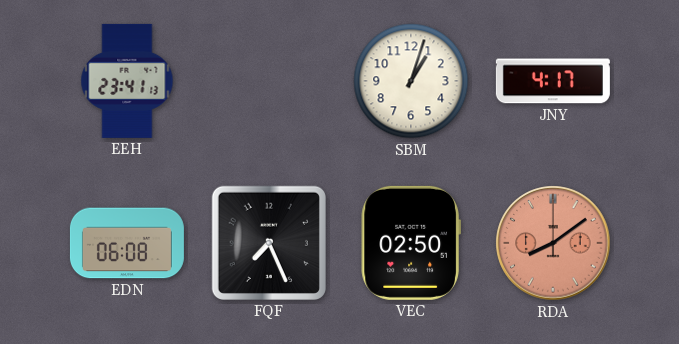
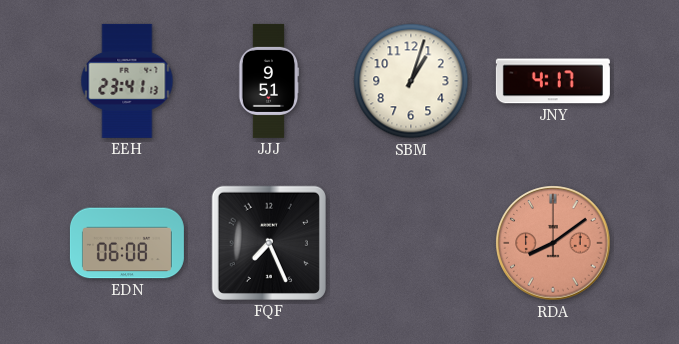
JJJ: none -> 9:51 (269, 81)
VEC: 02:50 -> none (411, 243)
